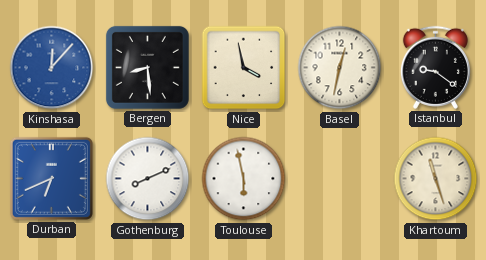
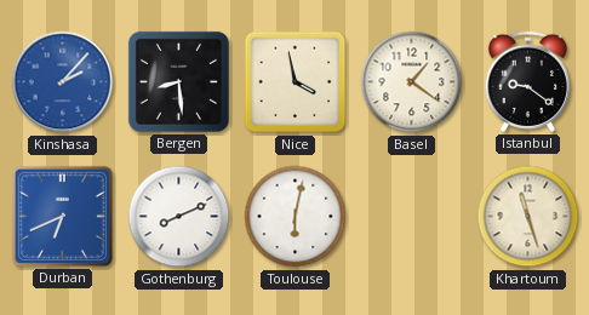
Kinshasa: 12:07 -> 2:07 (63, 82)
Basel: 12:32 -> 1:21 (412, 82)
Toulouse: 5:58 -> 6:02 (296, 217)
